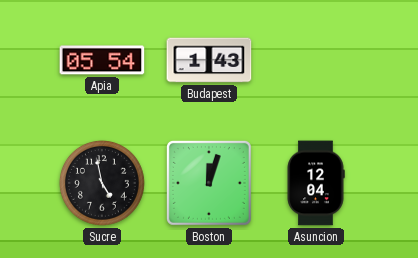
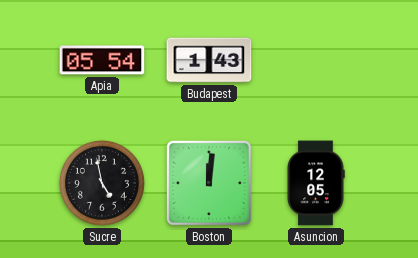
Boston: 12:03 -> 12:01 (209, 183)
Asuncion: 12:04 -> 12:05 (316, 183)
